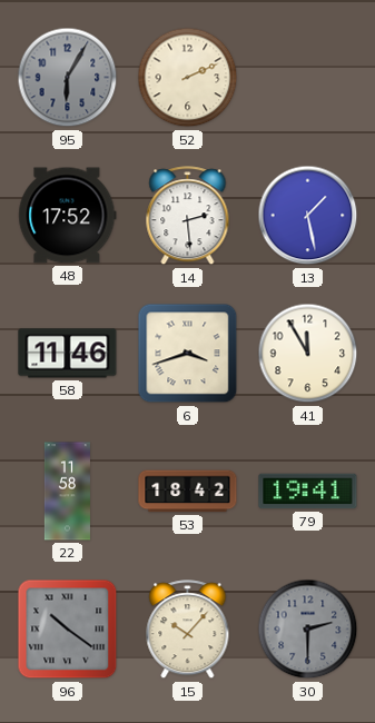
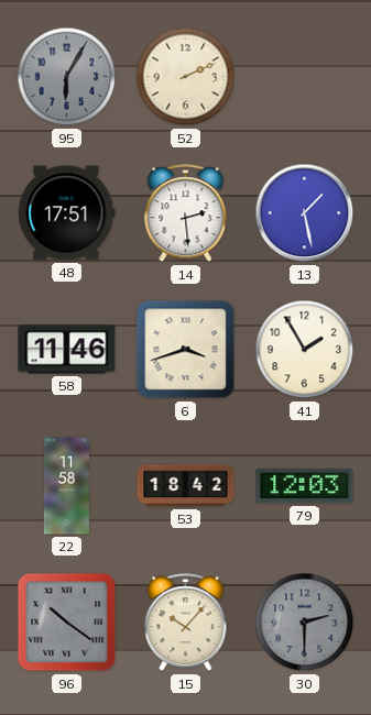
48: 17:52 -> 17:51 (67, 213)
41: 11:55 -> 1:55 (305, 350)
79: 19:41 -> 12:03 (305, 486)
